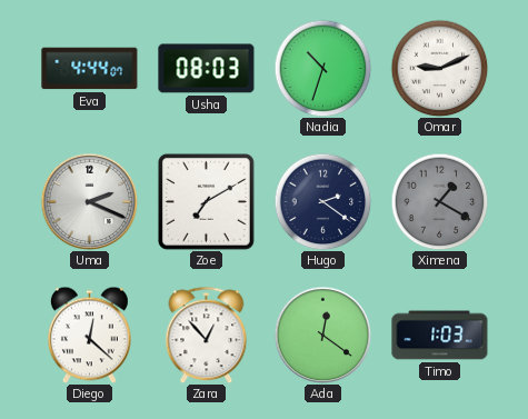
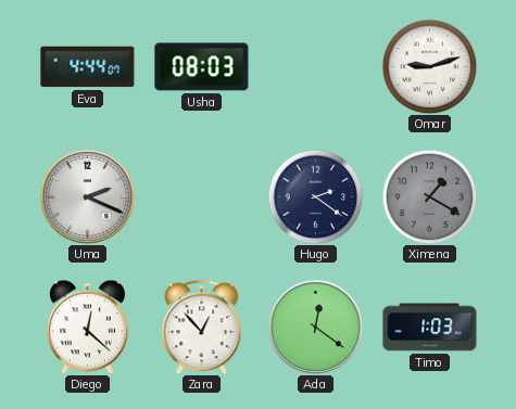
Nadia: 10:33 -> none (322, 68)
Omar: 9:11 -> 9:12 (429, 66)
Zoe: 7:10 -> none (206, 201)
